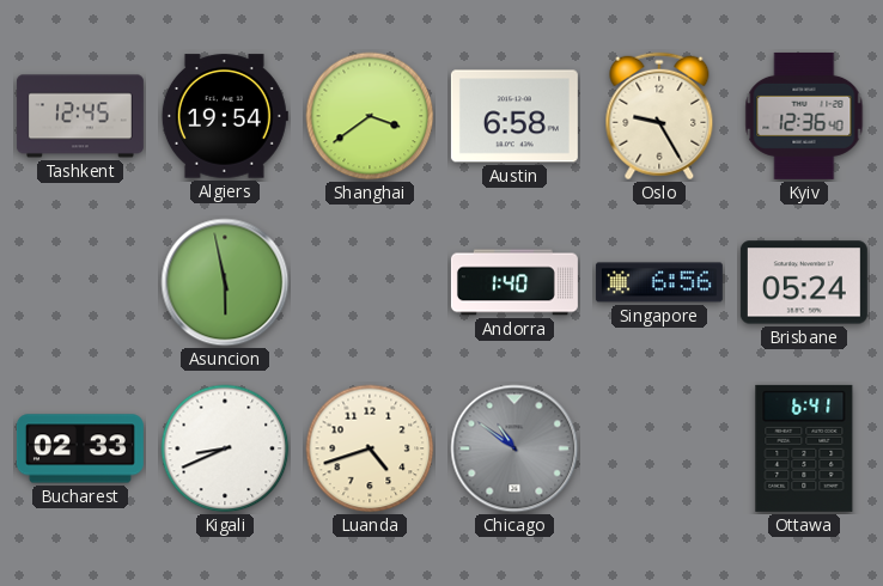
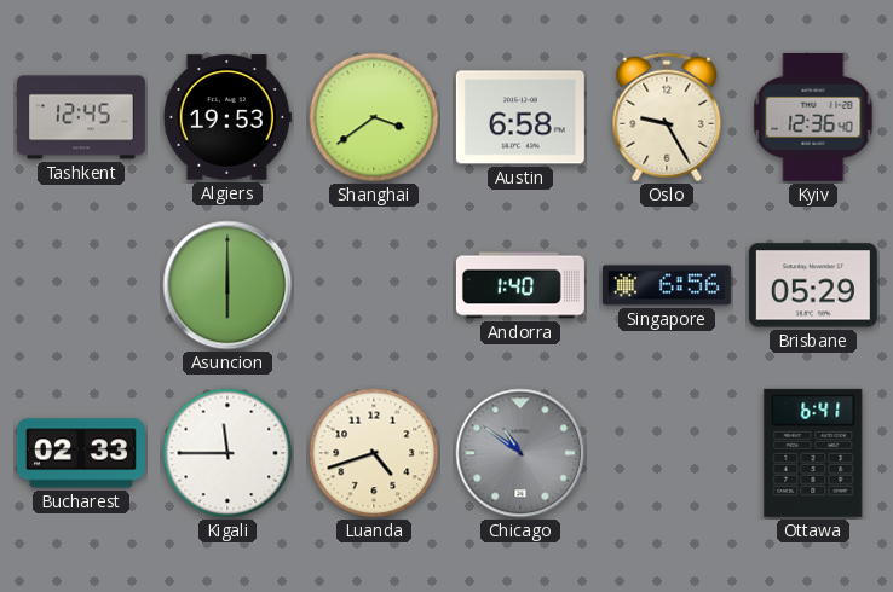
Algiers: 19:54 -> 19:53 (227, 117)
Asuncion: 5:58 -> 6:00 (227, 285)
Brisbane: 05:24 -> 05:29 (813, 285)
Kigali: 8:41 -> 11:45 (227, 453)
